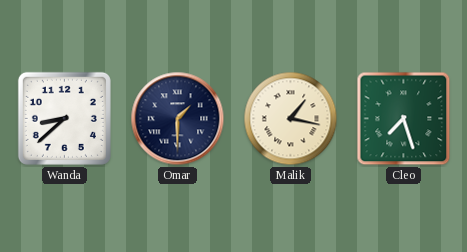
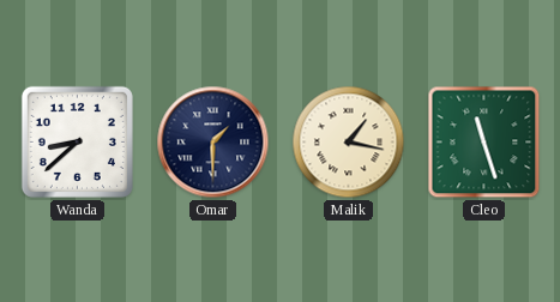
Cleo: 7:27 -> 11:27 (484, 143)
